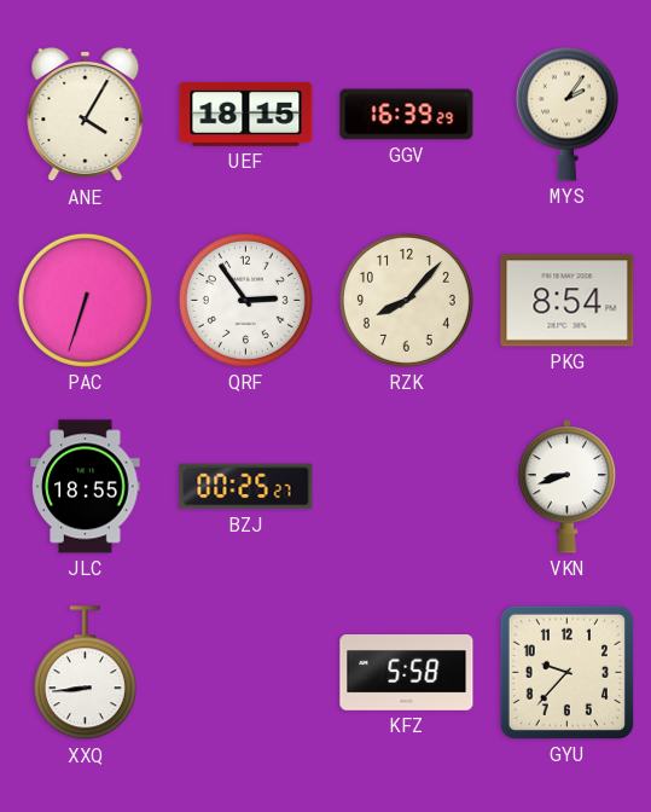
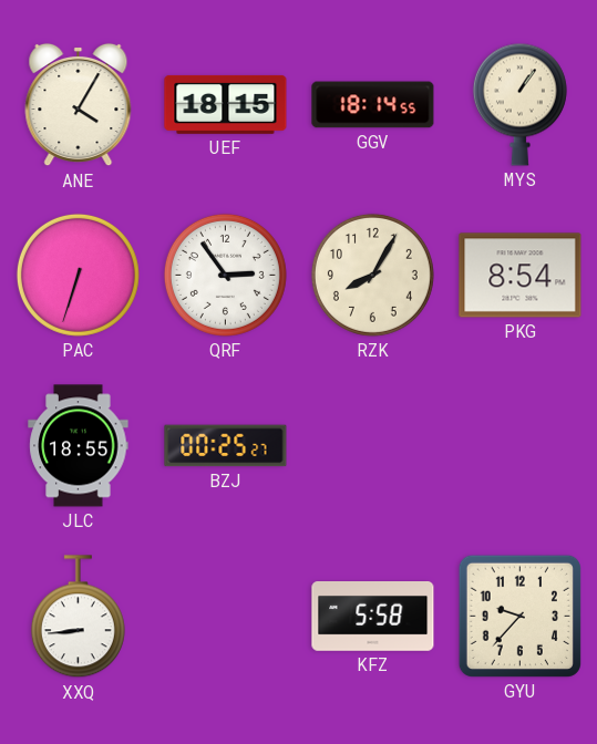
GGV: 16:39 -> 18:14 (373, 105)
MYS: 2:06 -> 1:06 (519, 104)
RZK: 8:07 -> 8:05 (372, 275)
VKN: 8:42 -> none (568, 487)
